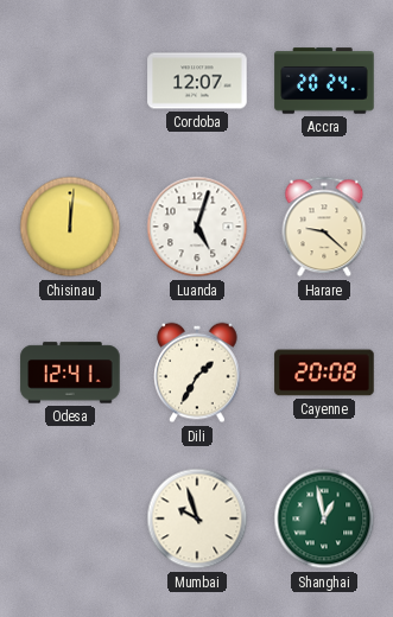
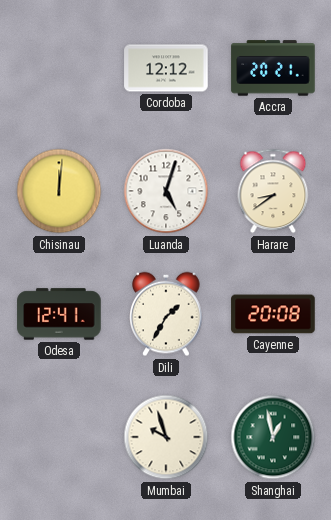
Cordoba: 12:07 -> 12:12 (166, 68)
Accra: 20:24 -> 20:21 (273, 68)
Harare: 9:22 -> 8:39 (273, 191)
